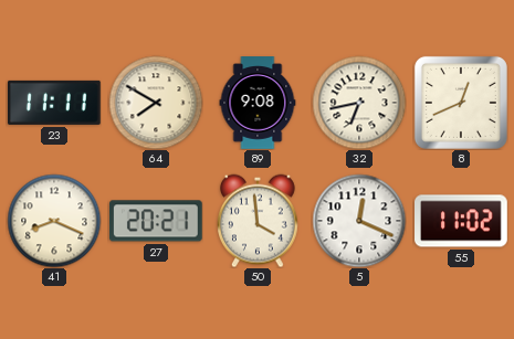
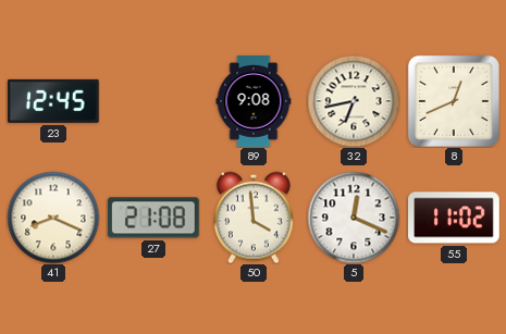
23: 11:11 -> 12:45 (53, 101)
64: 7:50 -> none (156, 103)
27: 20:21 -> 21:08 (153, 218)
